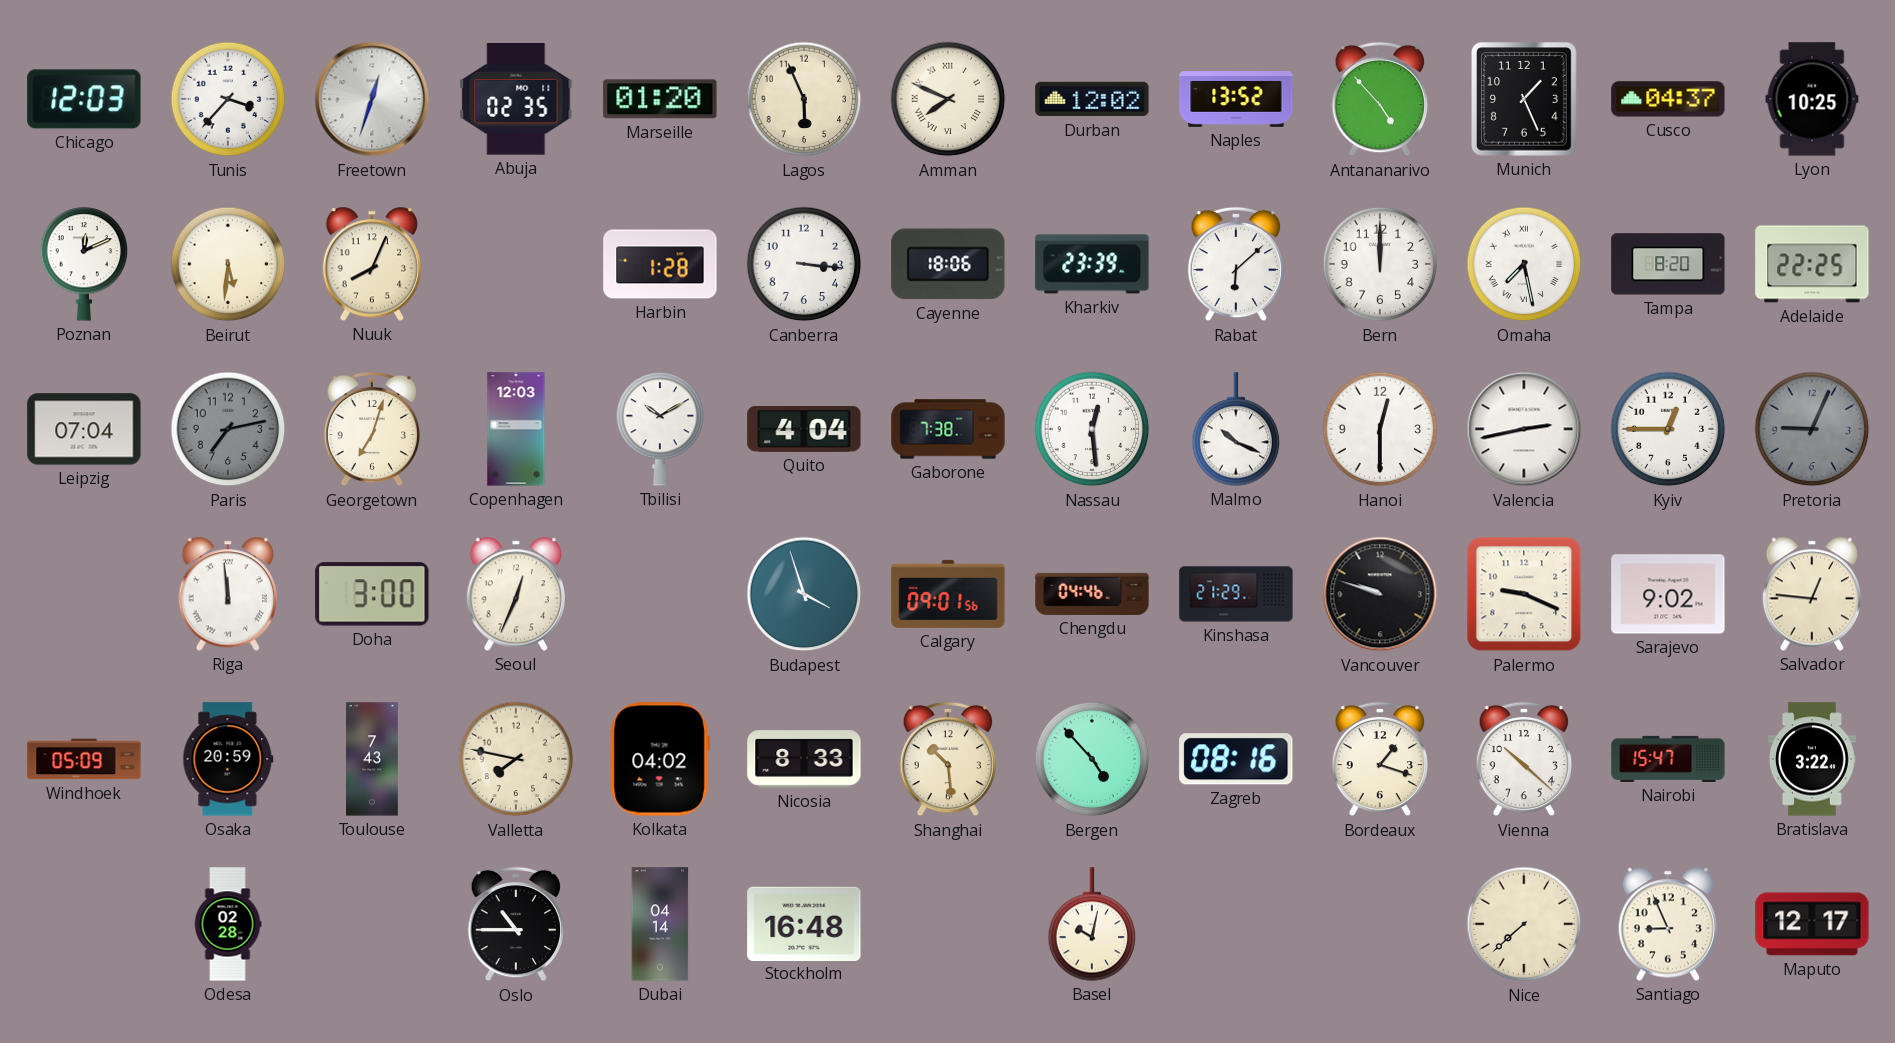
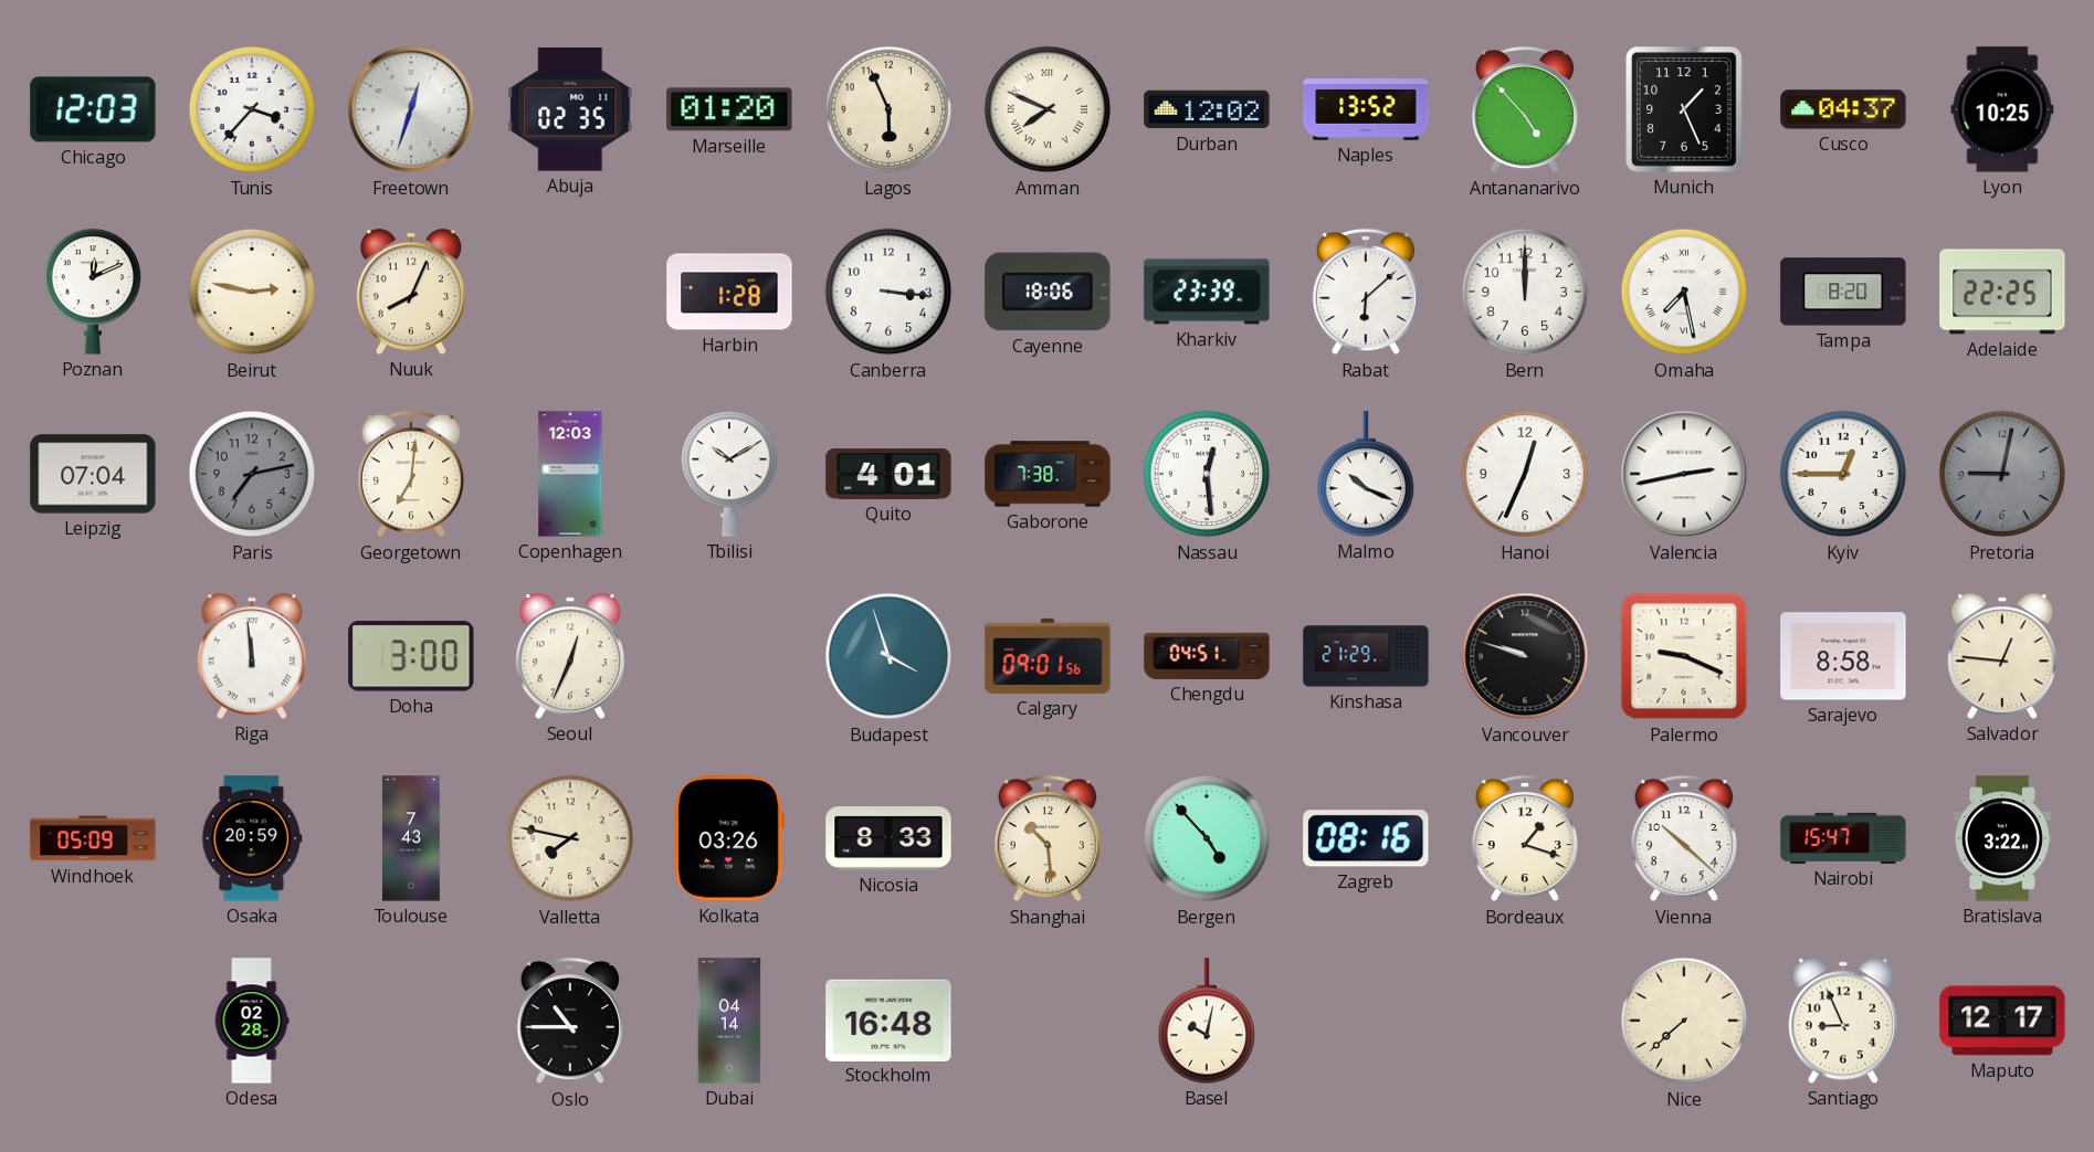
Beirut: 5:31 -> 2:47 (252, 292)
Georgetown: 7:03 -> 7:01 (410, 474)
Quito: 4:04 -> 4:01 (888, 475)
Hanoi: 12:30 -> 12:34 (1525, 474)
Pretoria: 9:04 -> 9:02 (2002, 474)
Chengdu: 04:46 -> 04:51 (1207, 656)
Sarajevo: 9:02 -> 8:58 (1843, 656)
Kolkata: 04:02 -> 03:26 (729, 838)
